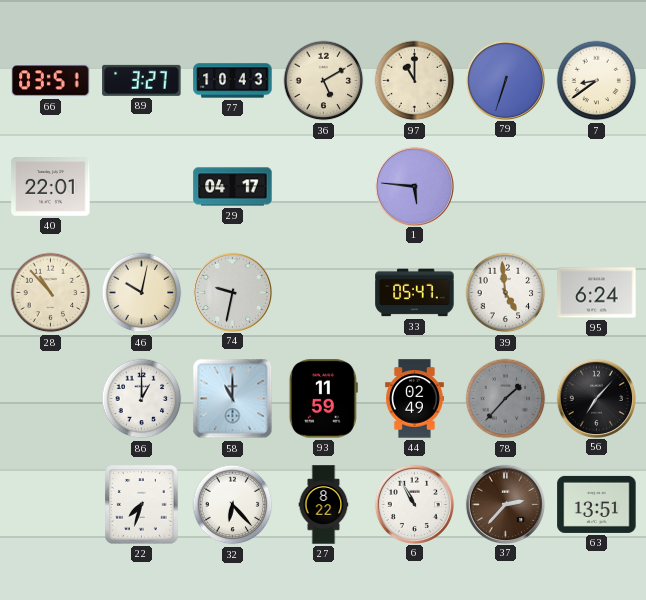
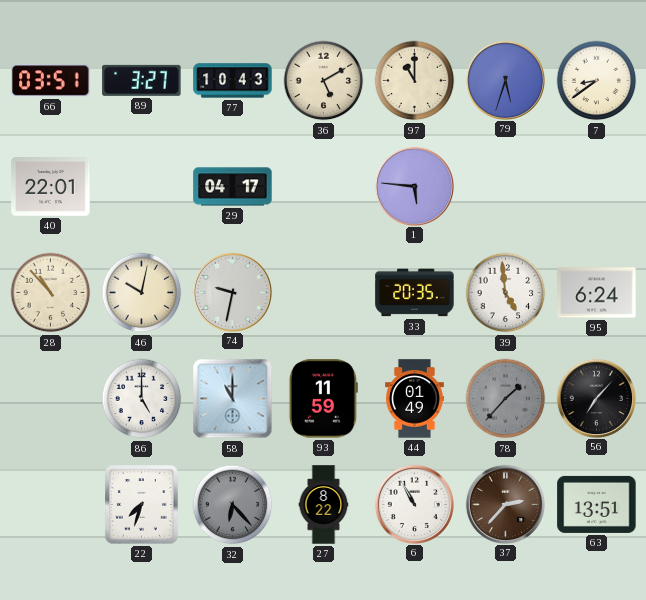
79: 6:33 -> 5:33 (505, 80)
33: 05:47 -> 20:35 (415, 293)
86: 1:00 -> 5:00 (142, 399)
44: 02:49 -> 01:49 (415, 399)
32 dial: white -> grey (233, 505)
